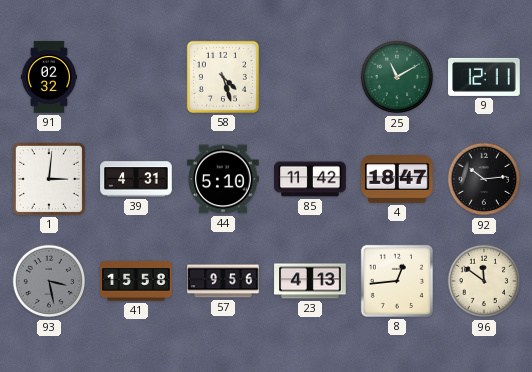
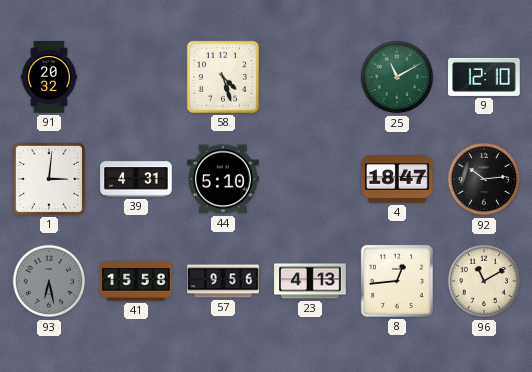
91: 02:32 -> 20:32 (48, 77)
9: 12:11 -> 12:10 (484, 77)
85: 11:42 -> none (310, 179)
93: 3:28 -> 6:28 (49, 281)
96: 11:51 -> 11:10 (484, 281)
